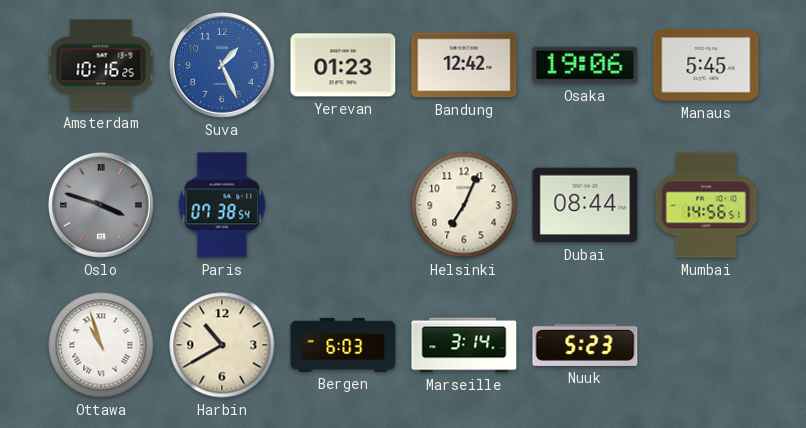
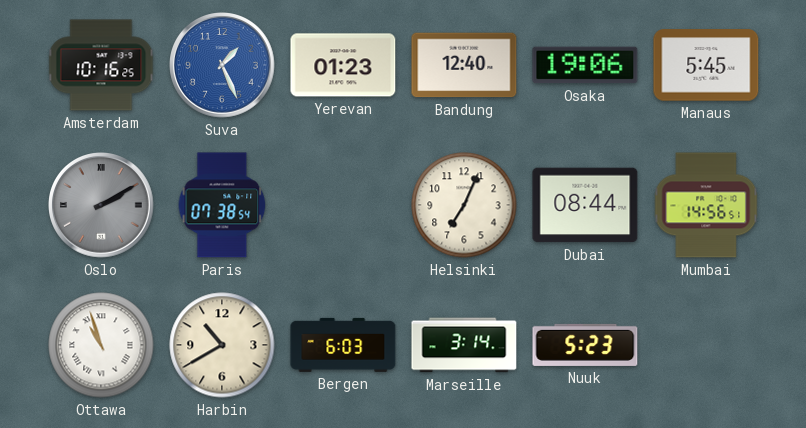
Bandung: 12:42 -> 12:40 (464, 65)
Oslo: 3:48 -> 2:10 (101, 205)
